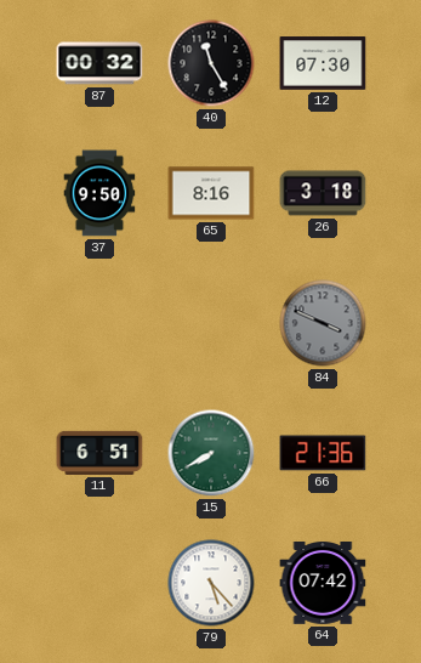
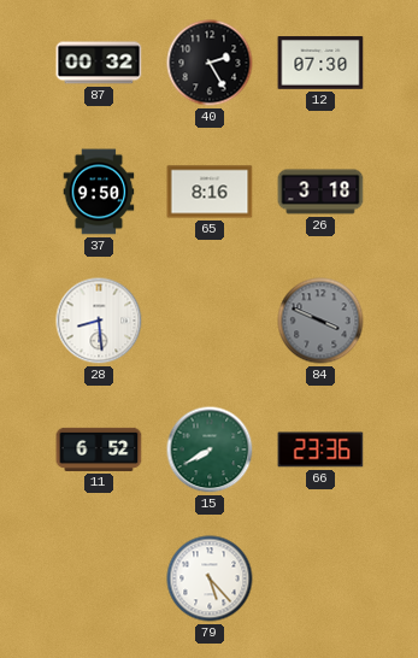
40: 11:25 -> 2:25 (210, 63)
28: none -> 8:29 (99, 321)
11: 6:51 -> 6:52 (99, 450)
66: 21:36 -> 23:36 (320, 450)
64: 07:42 -> none (323, 584)
